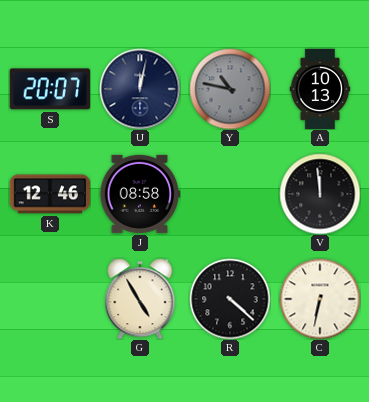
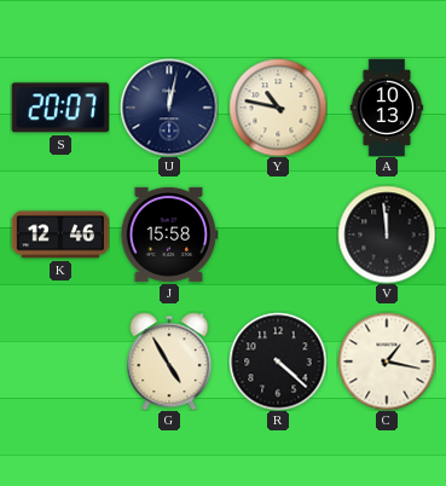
Y dial: grey -> cream (278, 108)
J: 08:58 -> 15:58 (169, 235)
C: 6:32 -> 1:17 (387, 361)
